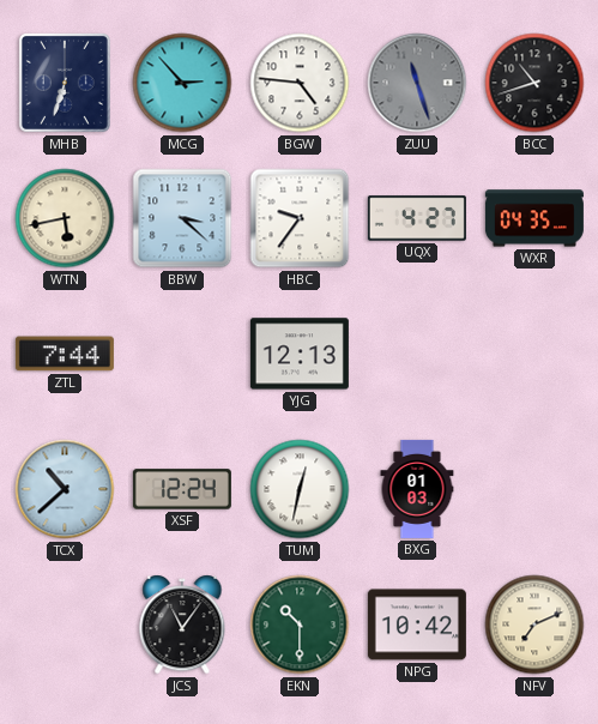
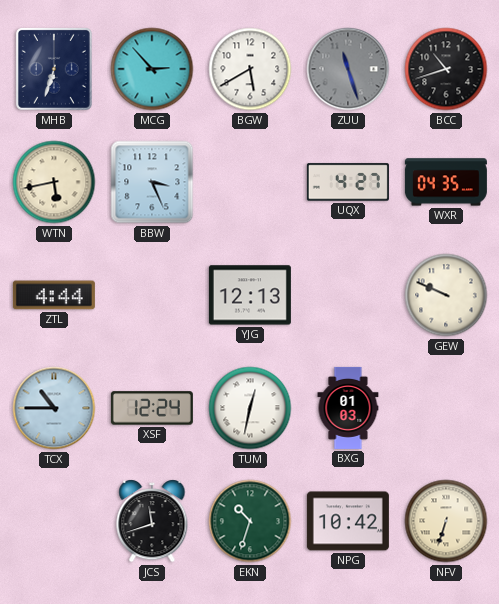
BGW: 4:46 -> 5:40 (250, 69)
BBW: 3:22 -> 3:26 (152, 182)
HBC: 9:36 -> none (300, 218)
ZTL: 7:44 -> 4:44 (54, 295)
GEW: none -> 9:49 (446, 295)
TCX: 10:38 -> 10:45 (54, 408)
JCS: 11:06 -> 11:42 (152, 521)
EKN: 10:30 -> 10:33 (250, 521)
NFV: 7:11 -> 6:33 (446, 521)
